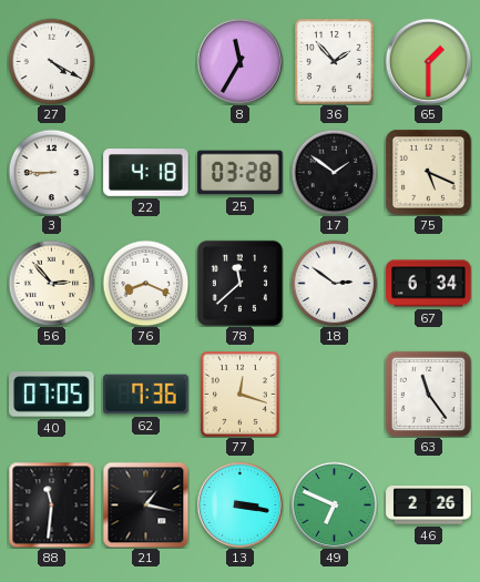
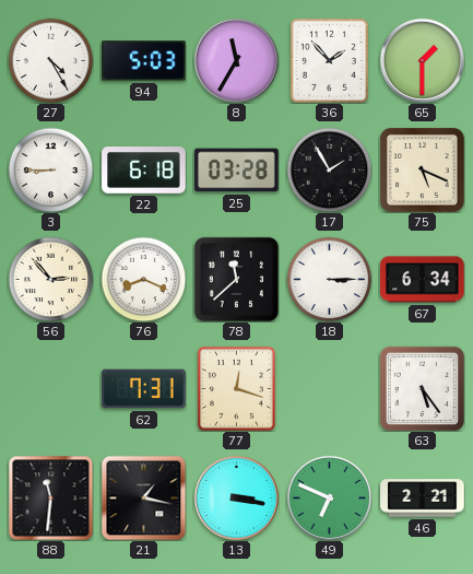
27: 4:20 -> 4:25 (50, 60)
94: none -> 5:03 (144, 61)
22: 4:18 -> 6:18 (144, 171)
17: 1:51 -> 1:55 (329, 169)
18: 2:51 -> 3:15 (329, 279)
40: 07:05 -> none (52, 395)
62: 7:36 -> 7:31 (144, 389)
63: 11:24 -> 5:24 (422, 388)
46: 2:26 -> 2:21 (423, 499)
